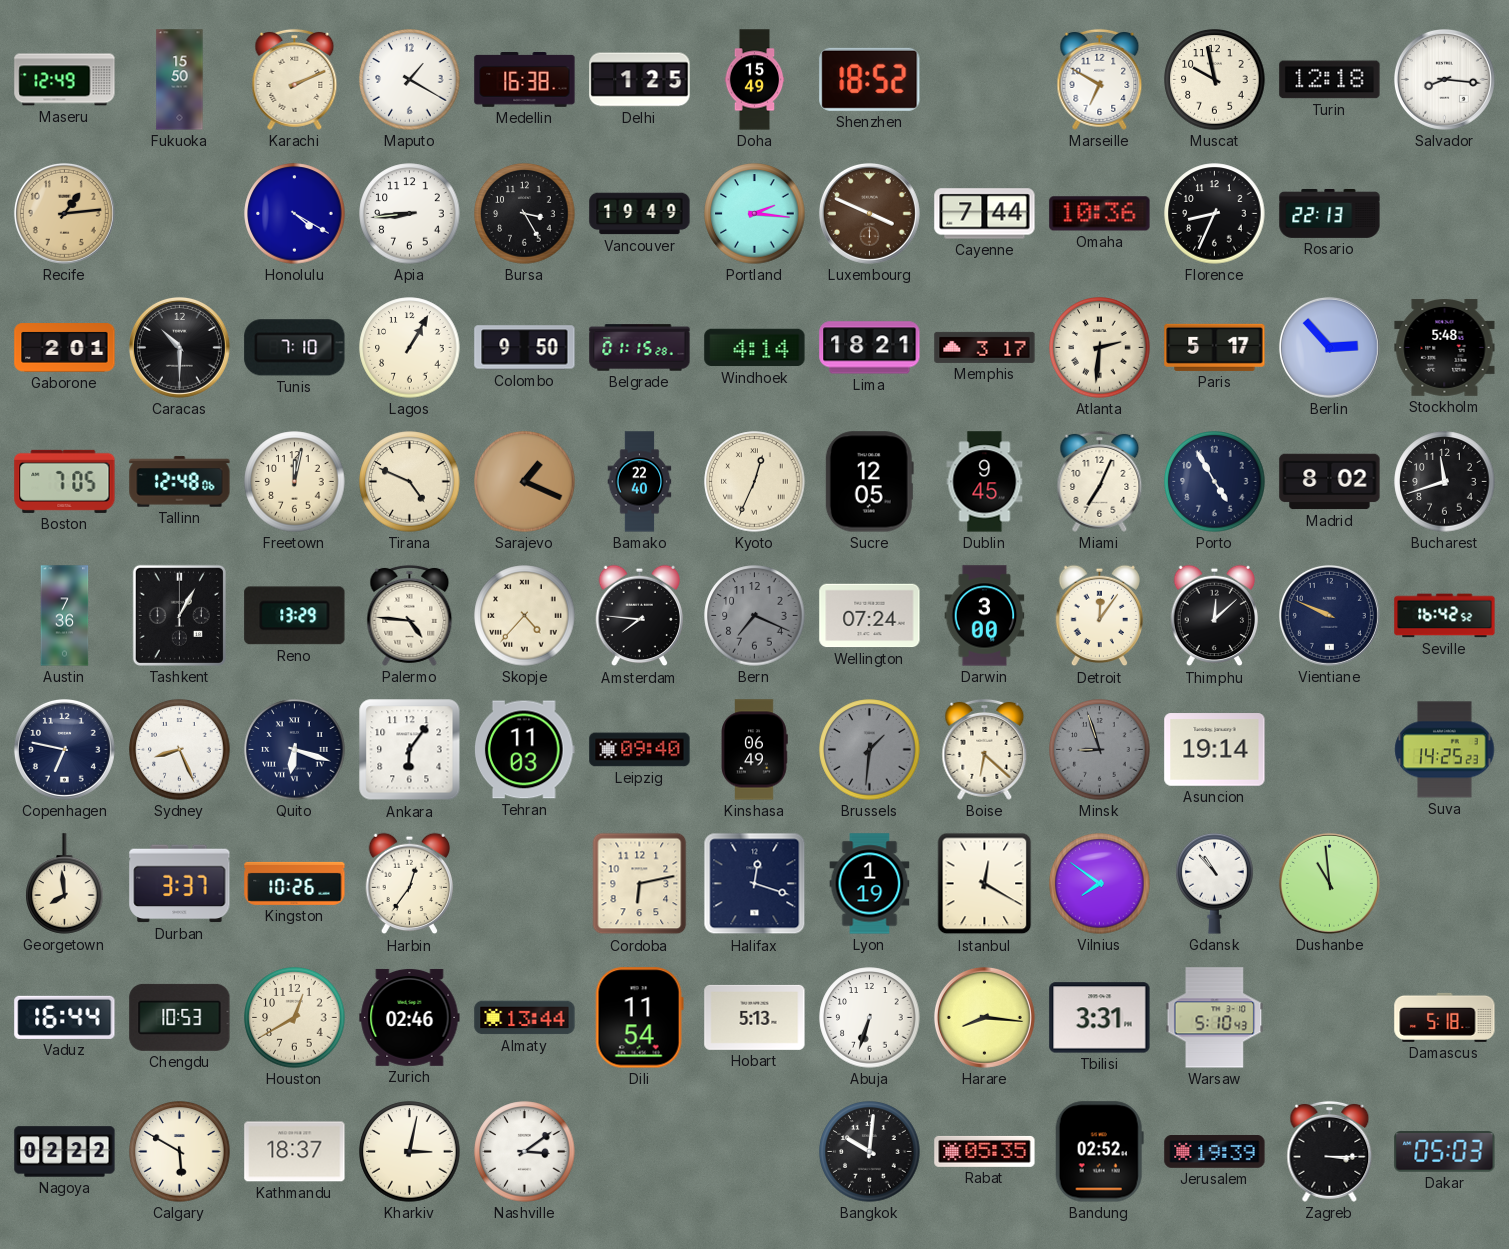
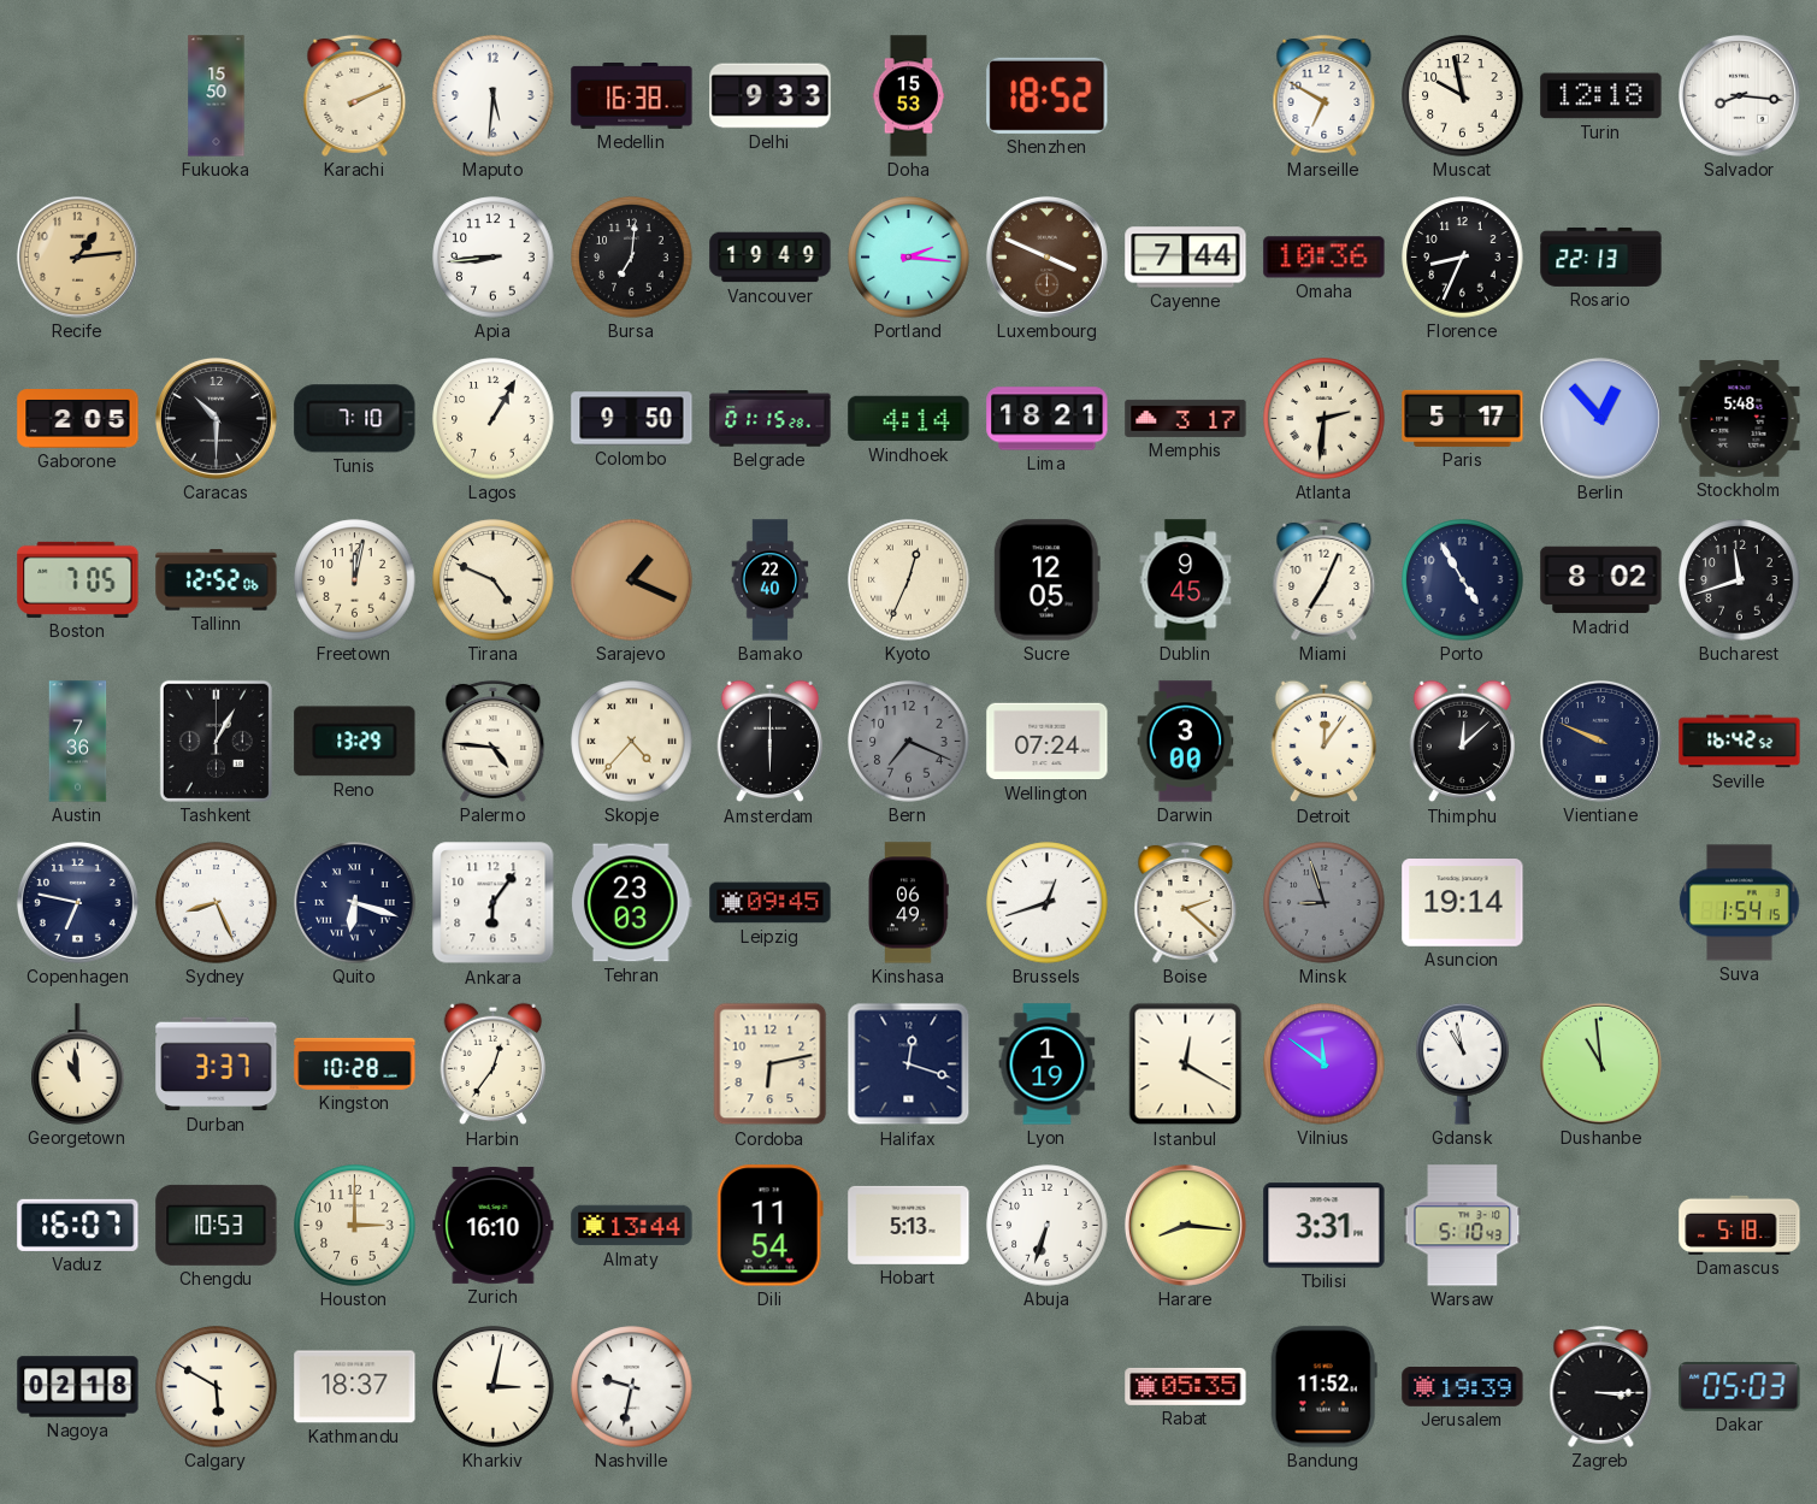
Maseru: 12:49 -> none (65, 80)
Maputo: 1:20 -> 5:31 (494, 96)
Delhi: 1:25 -> 9:33 (771, 96)
Doha: 15:49 -> 15:53 (909, 96)
Honolulu: 4:20 -> none (295, 214)
Bursa: 3:25 -> 7:01 (632, 258)
Gaborone: 2:01 -> 2:05 (78, 419)
Berlin: 2:53 -> 12:53 (1600, 418)
Tallinn: 12:48 -> 12:52 (217, 580)
Amsterdam: 7:46 -> 6:00 (771, 742)
Tehran: 11:03 -> 23:03 (632, 903)
Leipzig: 09:40 -> 09:45 (771, 903)
Brussels: 1:31 -> 12:42 (1048, 903)
Brussels dial: grey -> white (1048, 903)
Boise: 6:22 -> 2:22 (1186, 902)
Suva: 14:25 -> 1:54 (1740, 903)
Georgetown: 7:59 -> 10:59 (78, 1064)
Kingston: 10:26 -> 10:28 (355, 1063)
Vilnius: 7:51 -> 11:51 (1325, 1064)
Gdansk: 10:53 -> 10:58 (1463, 1063)
Vaduz: 16:44 -> 16:07 (78, 1225)
Houston: 12:40 -> 3:00 (355, 1226)
Zurich: 02:46 -> 16:10 (494, 1225)
Nagoya: 02:22 -> 02:18 (78, 1387)
Nashville: 3:09 -> 9:32 (632, 1387)
Bangkok: 10:01 -> none (870, 1152)
Bandung: 02:52 -> 11:52 (1323, 1387)
